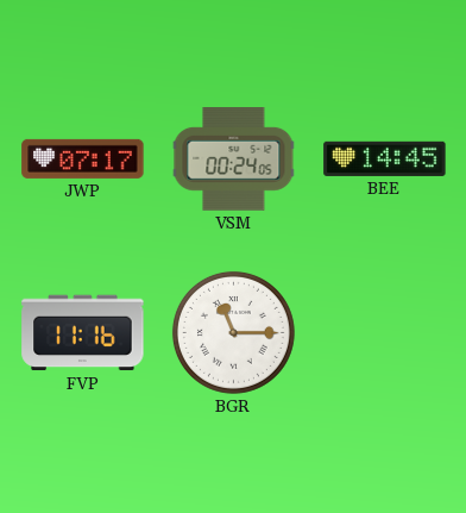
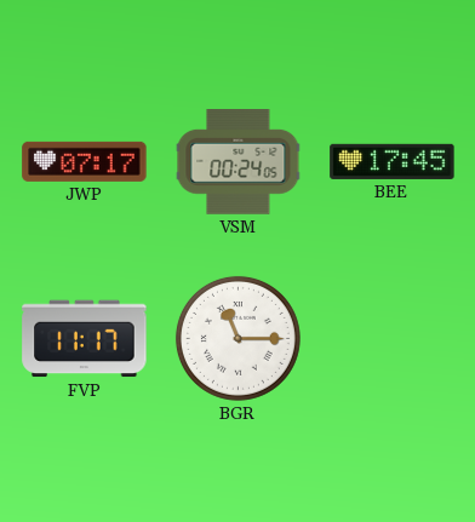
BEE: 14:45 -> 17:45 (393, 161)
FVP: 11:16 -> 11:17 (85, 339)
